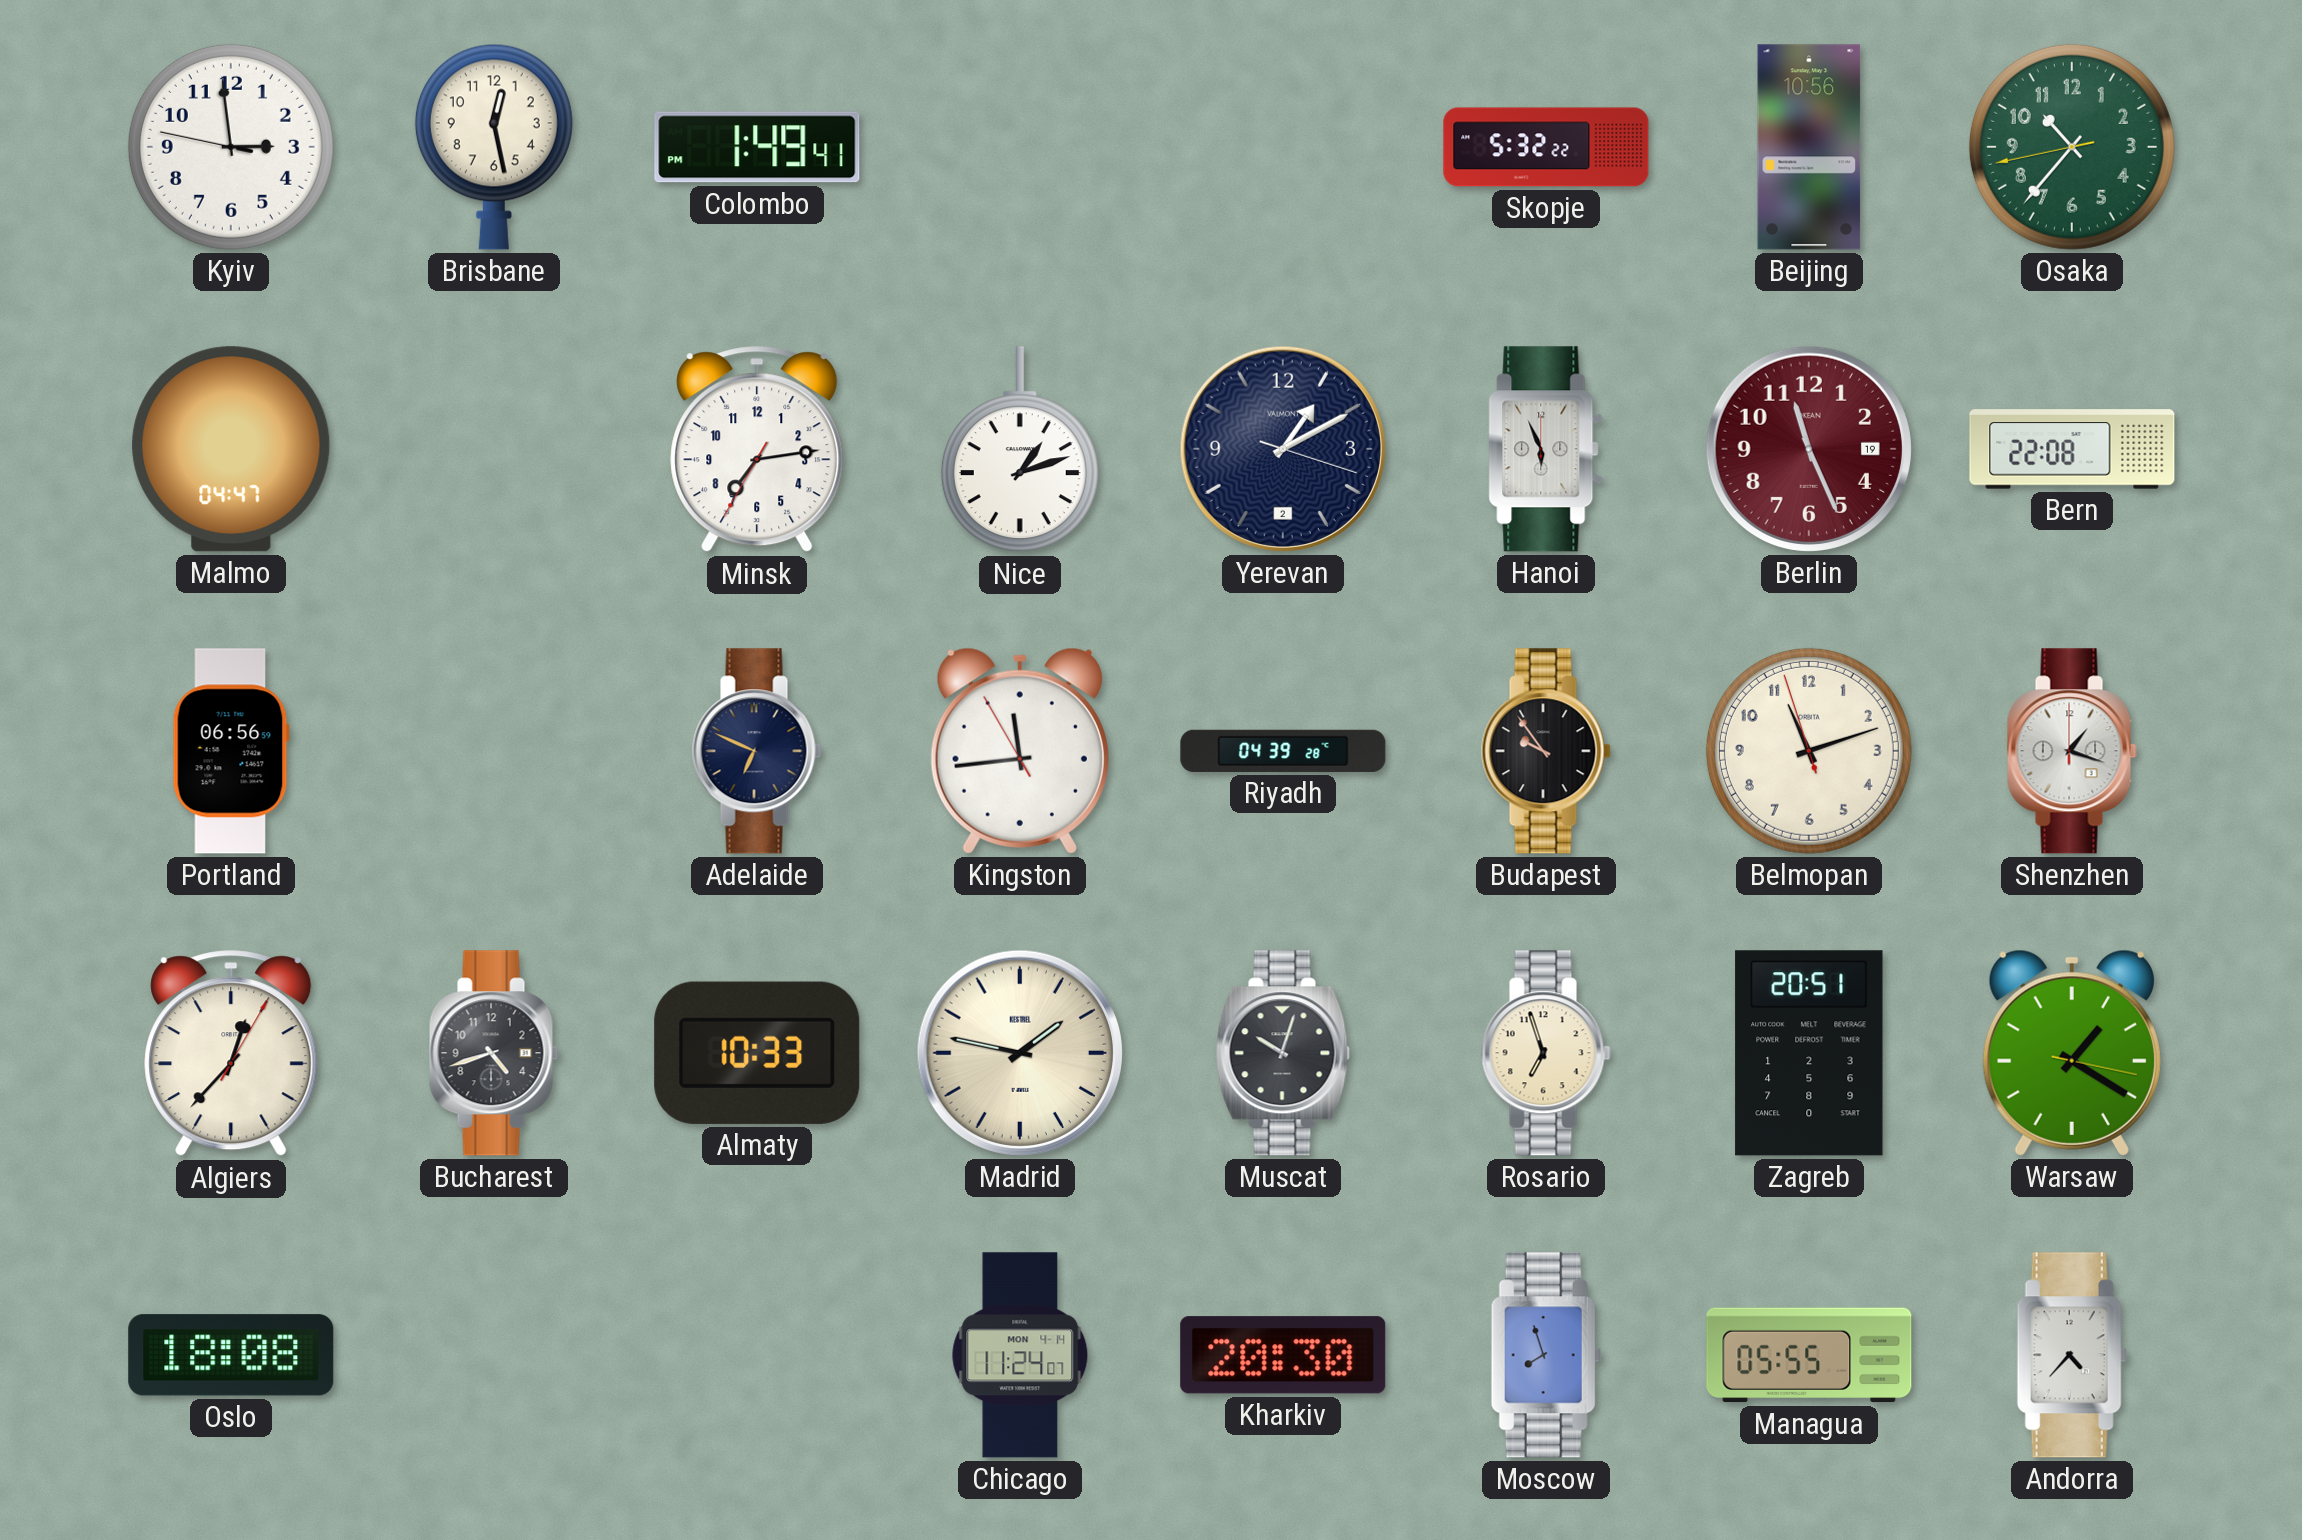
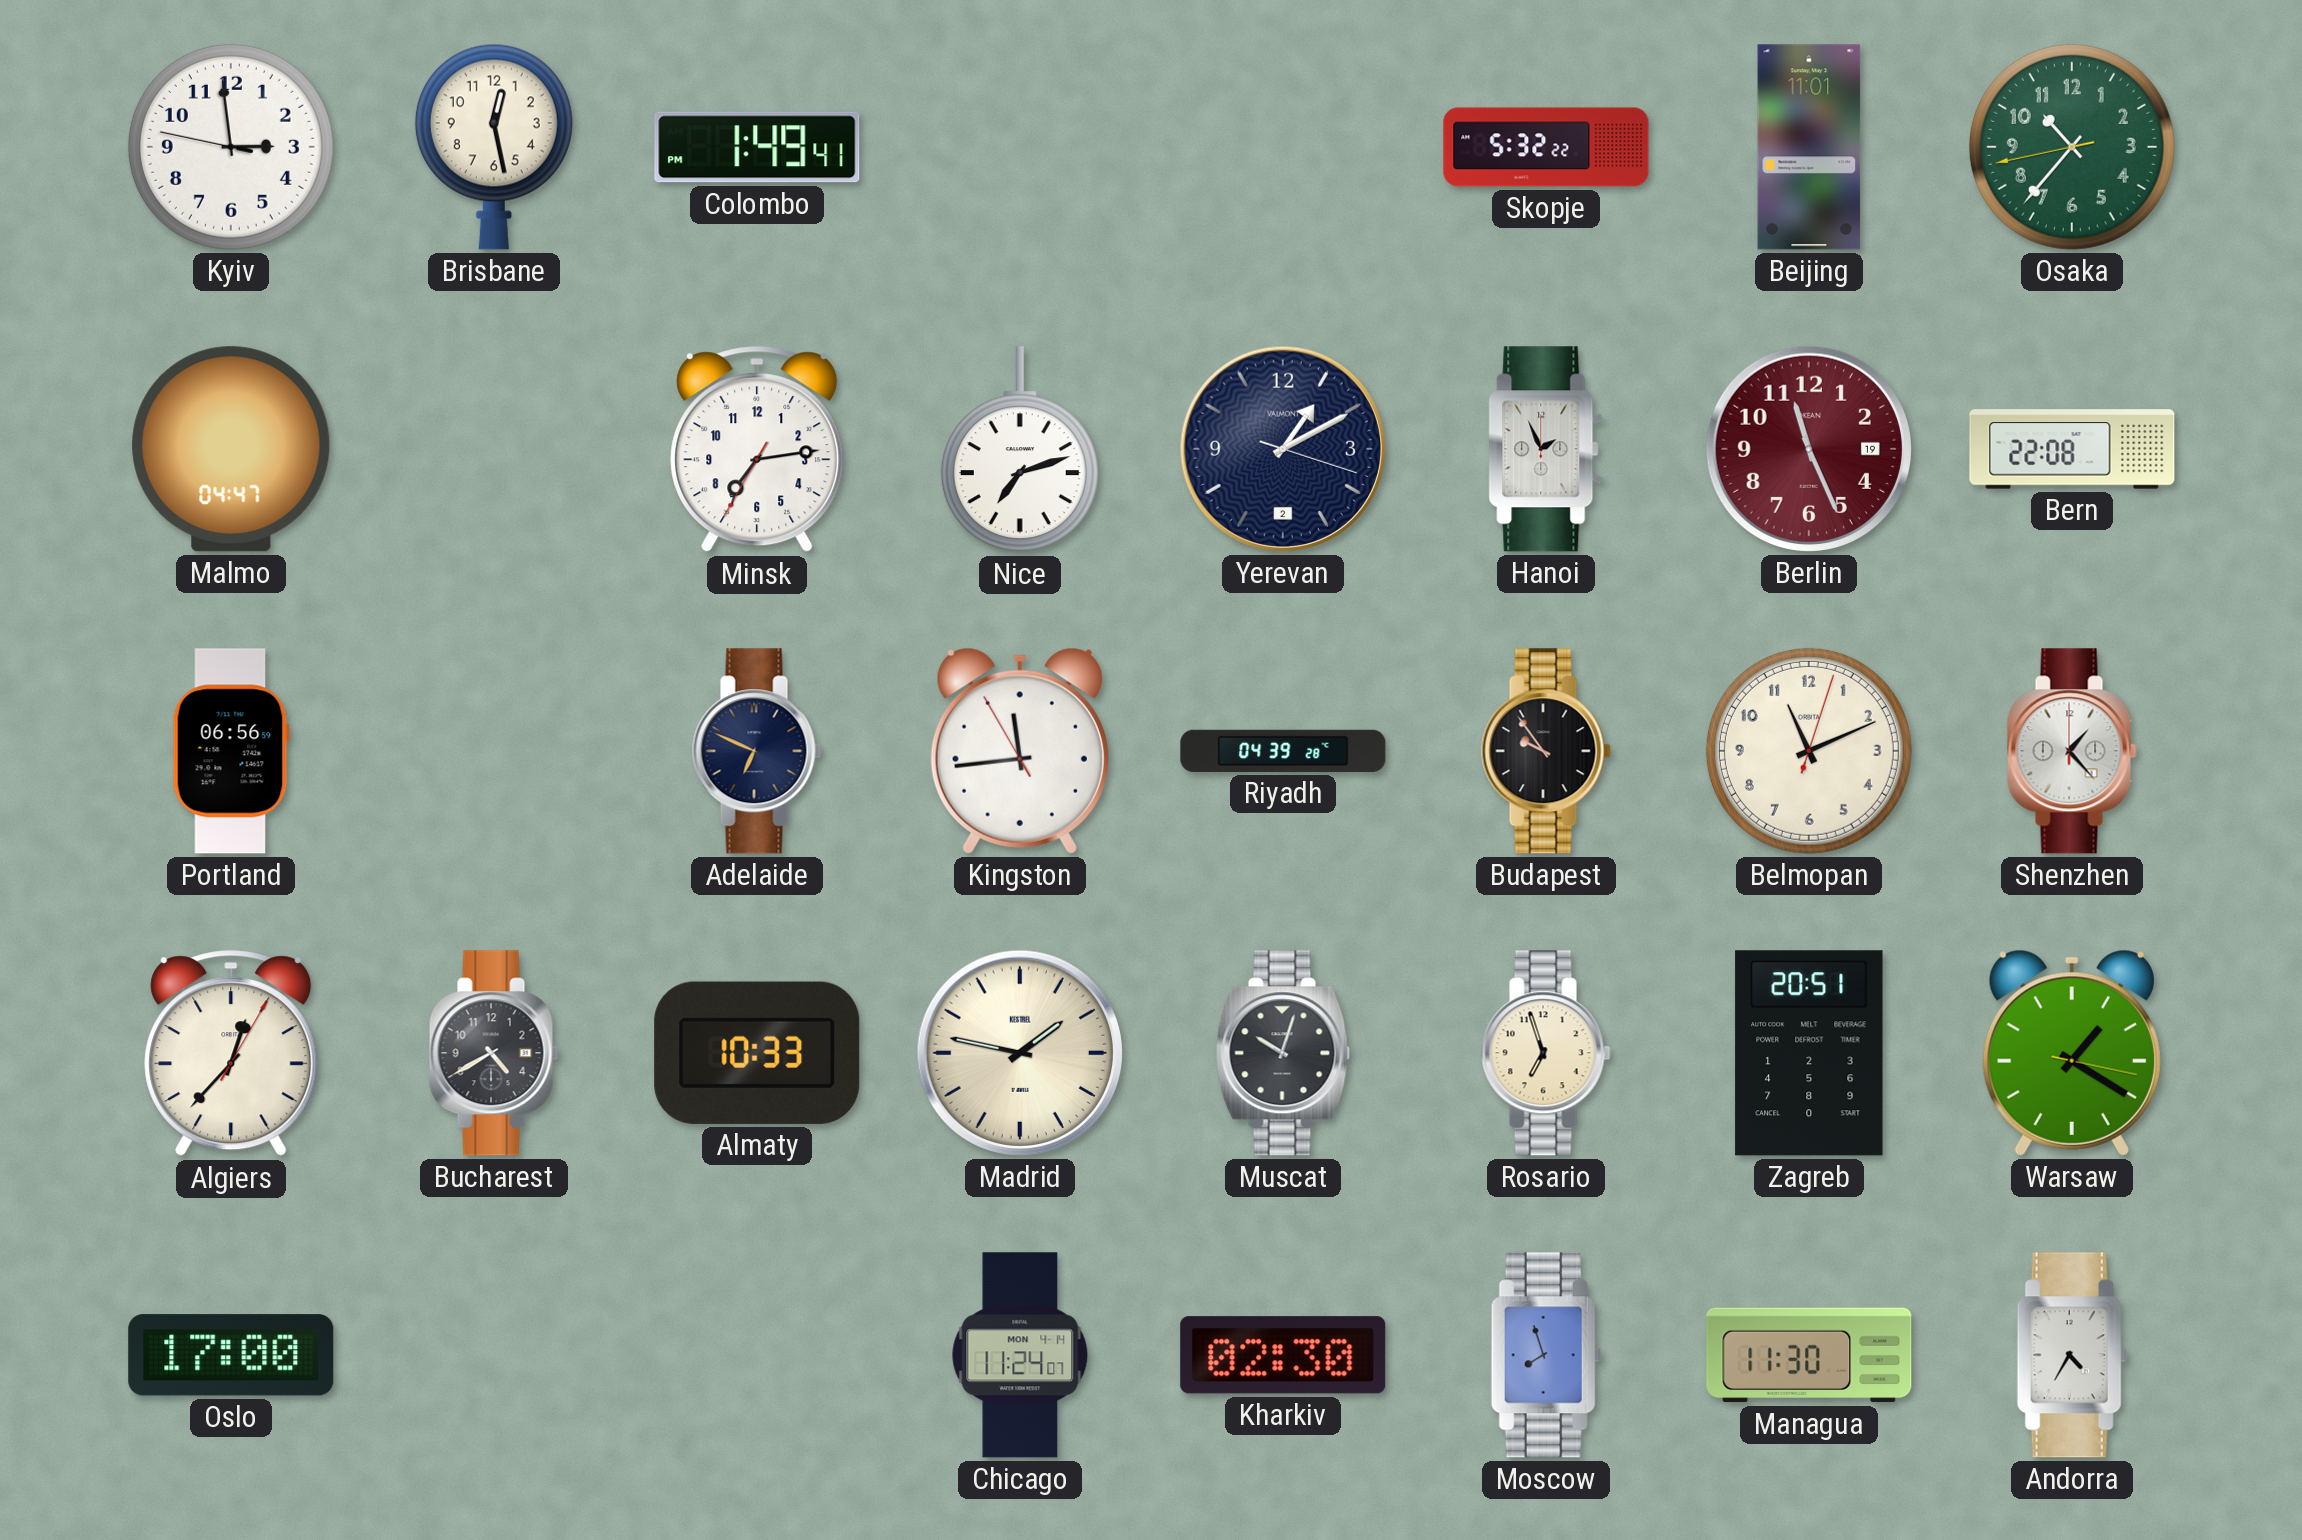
Beijing: 10:56 -> 11:01 (1809, 147)
Nice: 1:12 -> 7:12 (1020, 450)
Hanoi: 5:56 -> 1:56 (1546, 449)
Belmopan: 11:11:57 -> 11:11:03 (1809, 751)
Shenzhen: 1:18 -> 1:23 (2072, 751)
Bucharest: 4:42 -> 4:40 (494, 1053)
Oslo: 18:08 -> 17:00 (231, 1355)
Kharkiv: 20:30 -> 02:30 (1283, 1355)
Managua: 05:55 -> 11:30 (1809, 1355)
Andorra: 4:37 -> 4:35 (2072, 1355)
